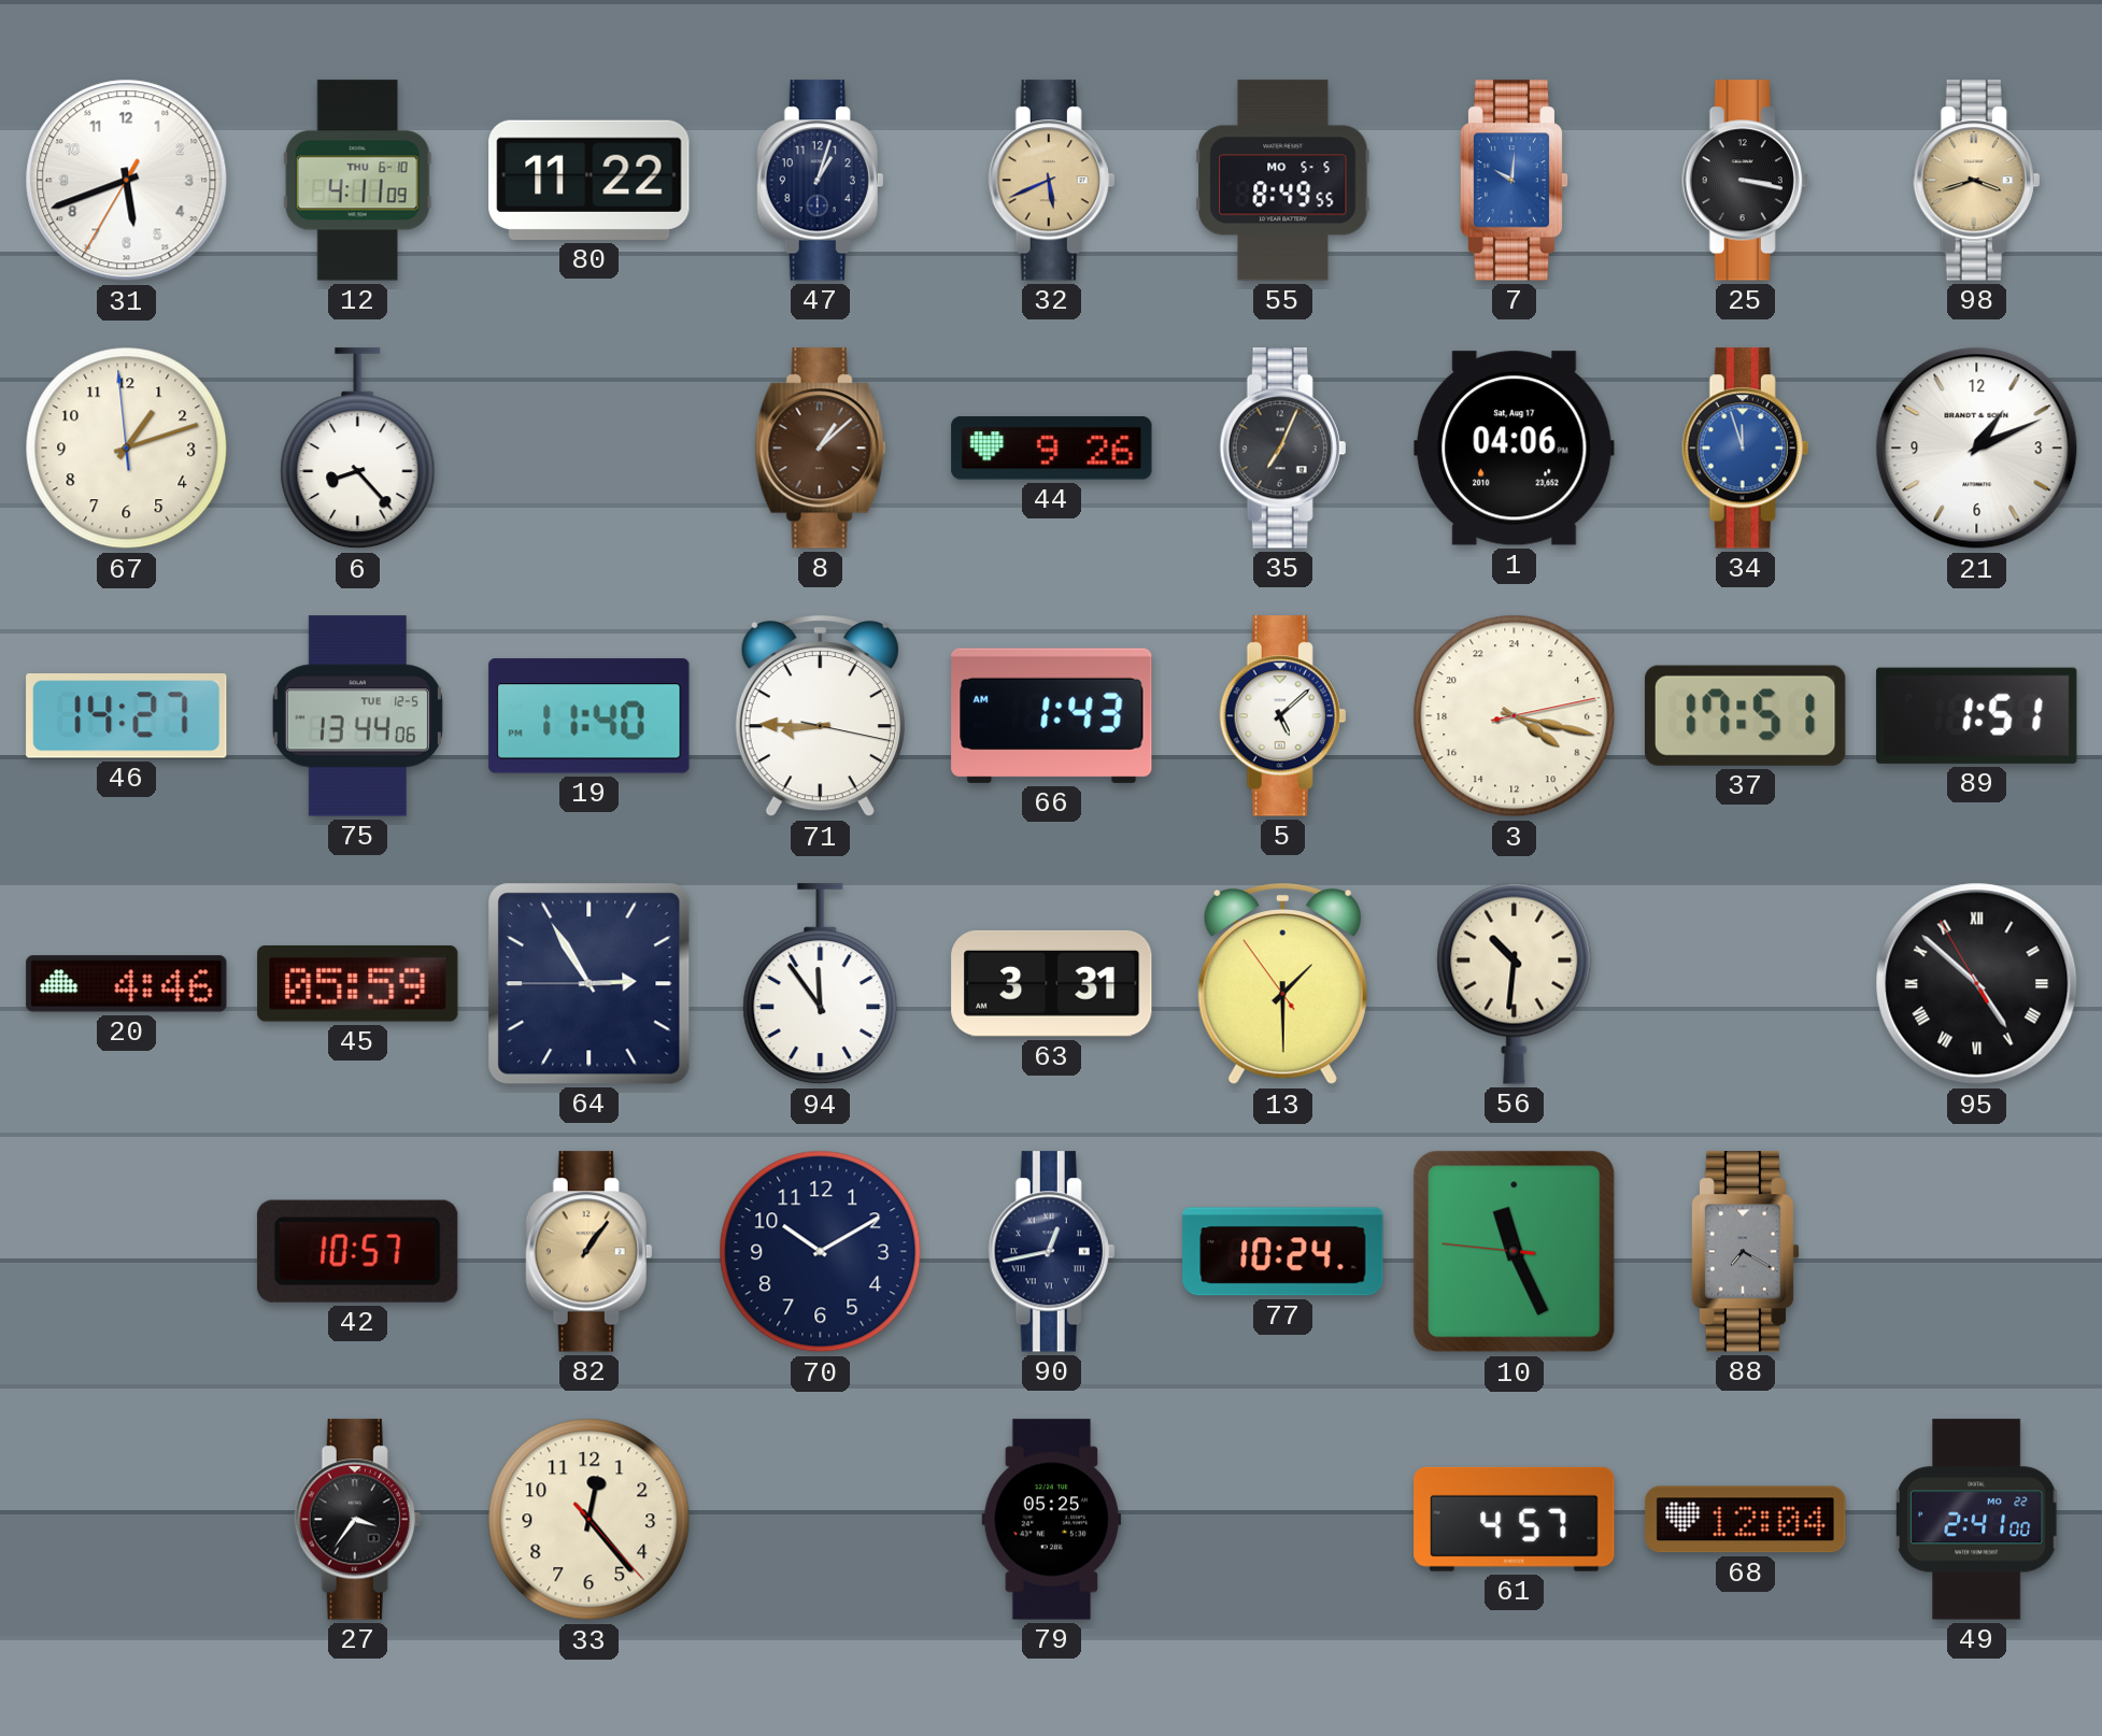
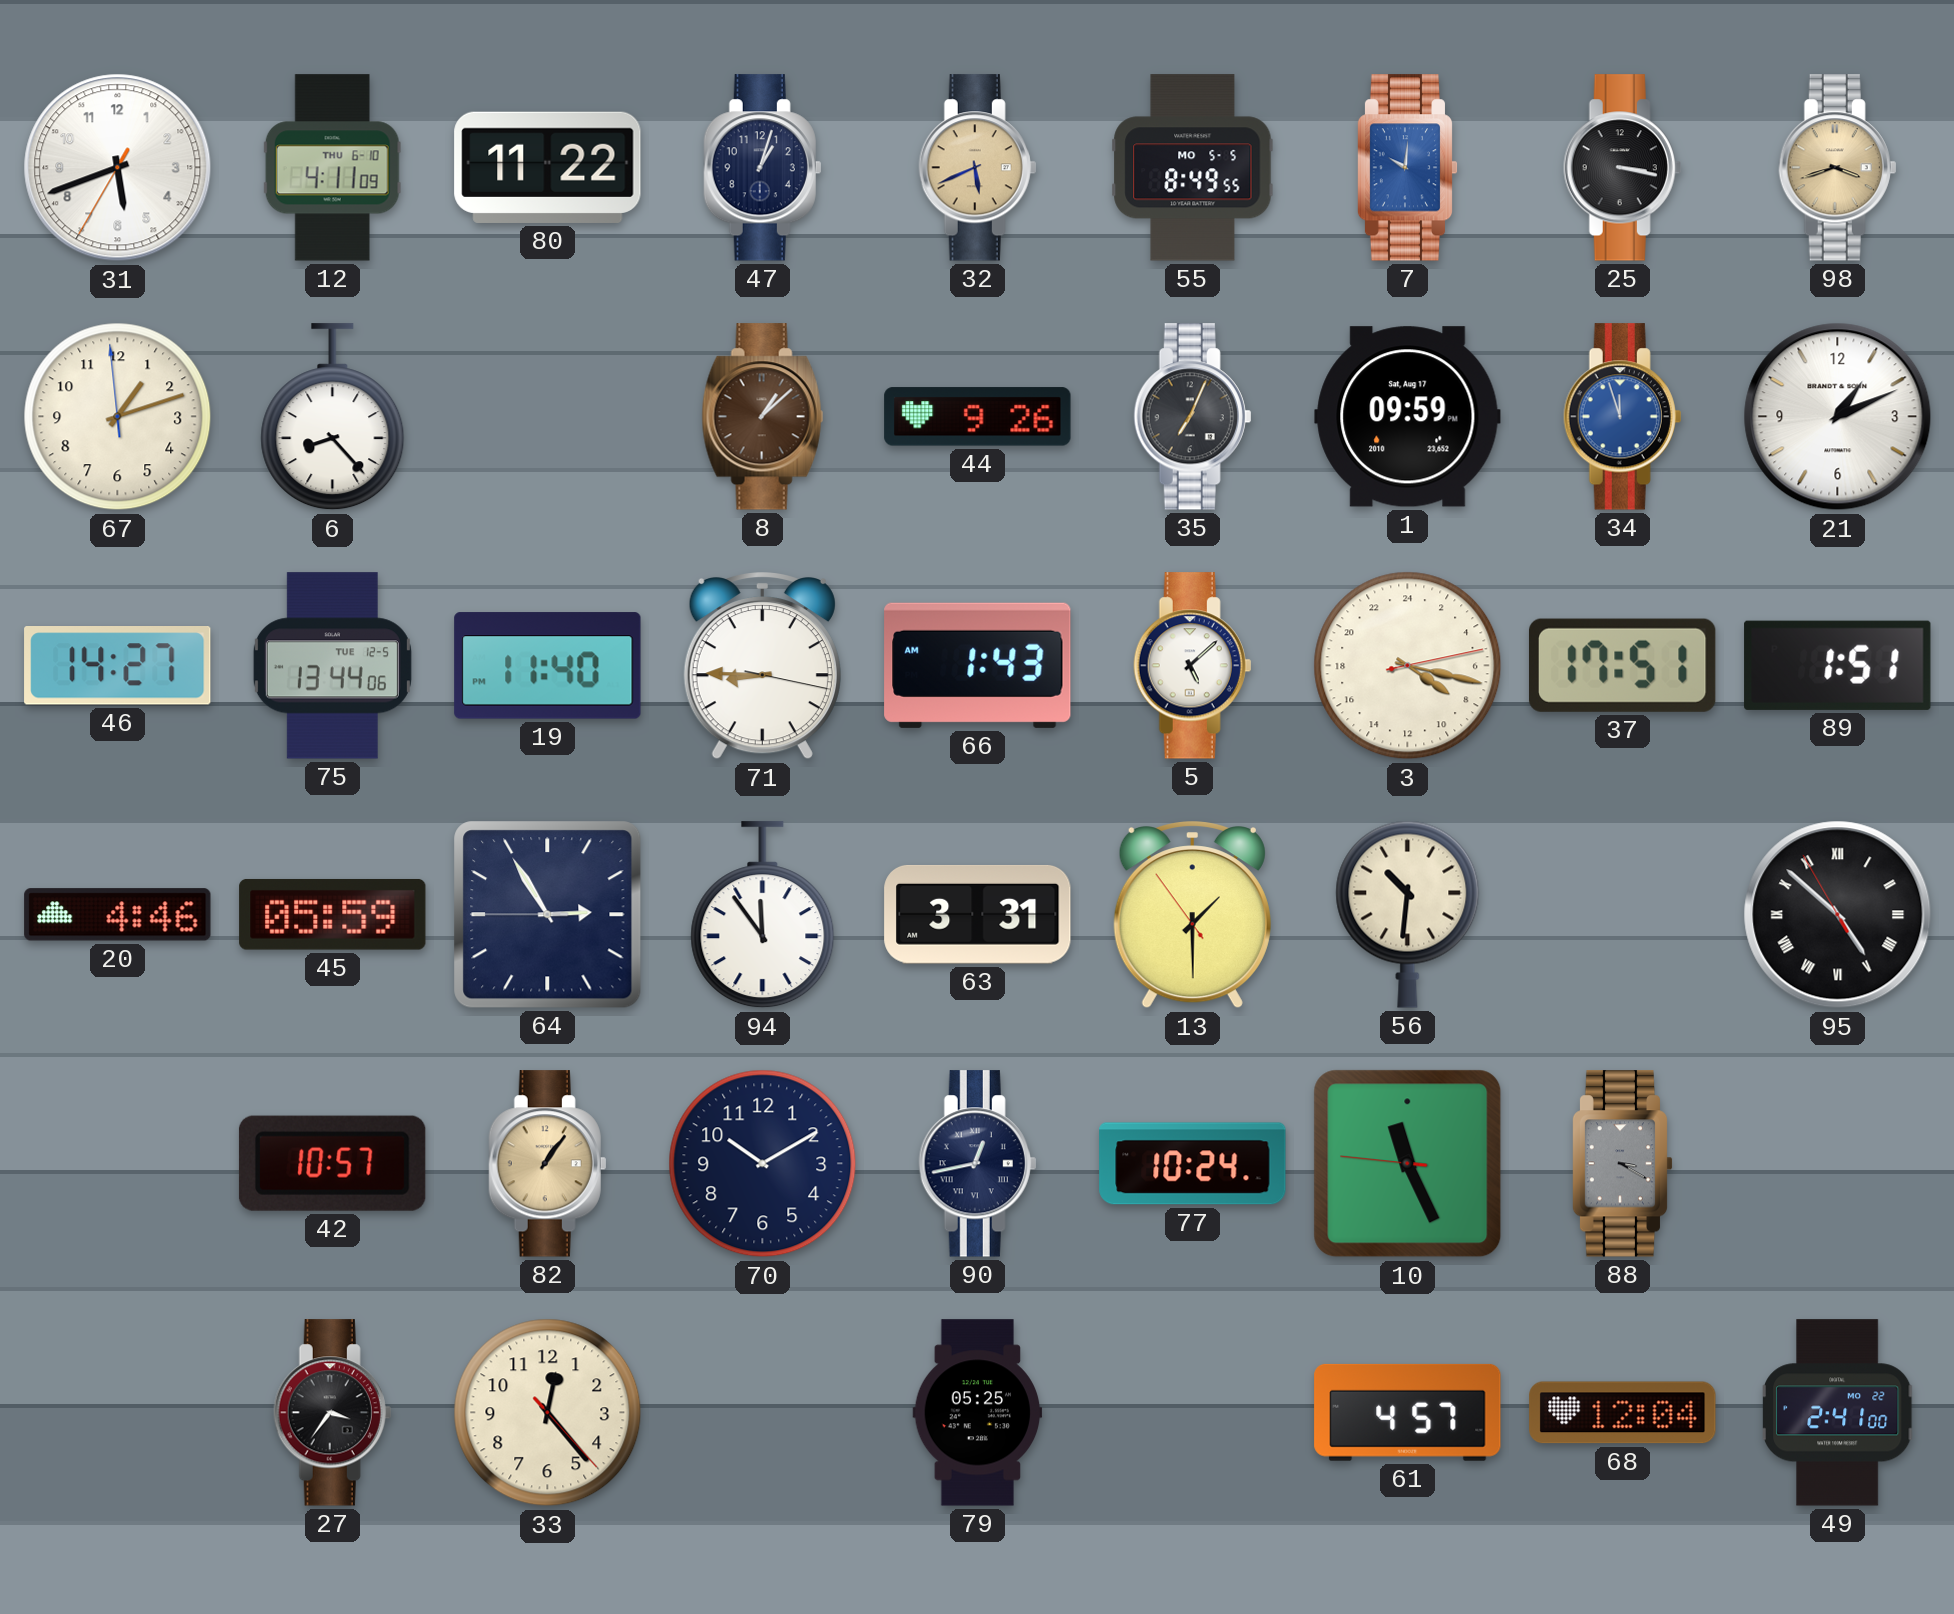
1: 04:06 -> 09:59 (1408, 417)
88: 7:20 -> 3:20 (1622, 1164)
